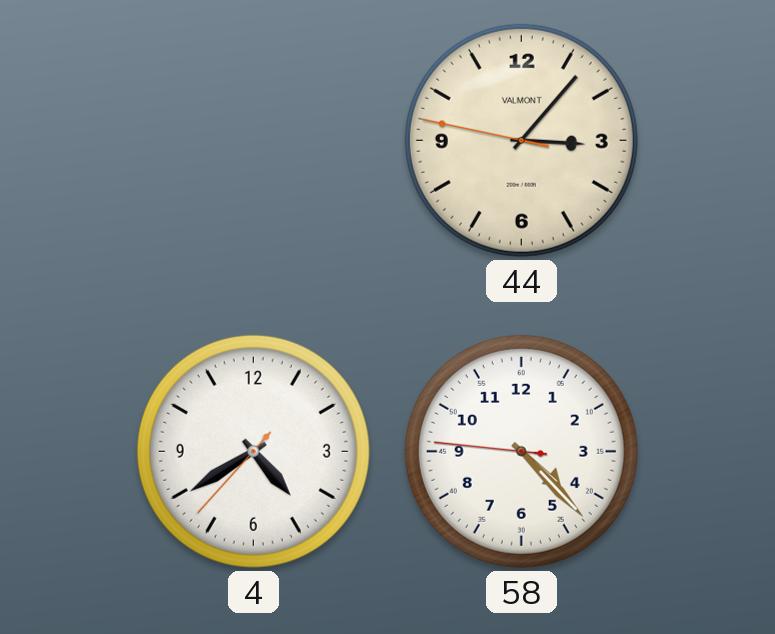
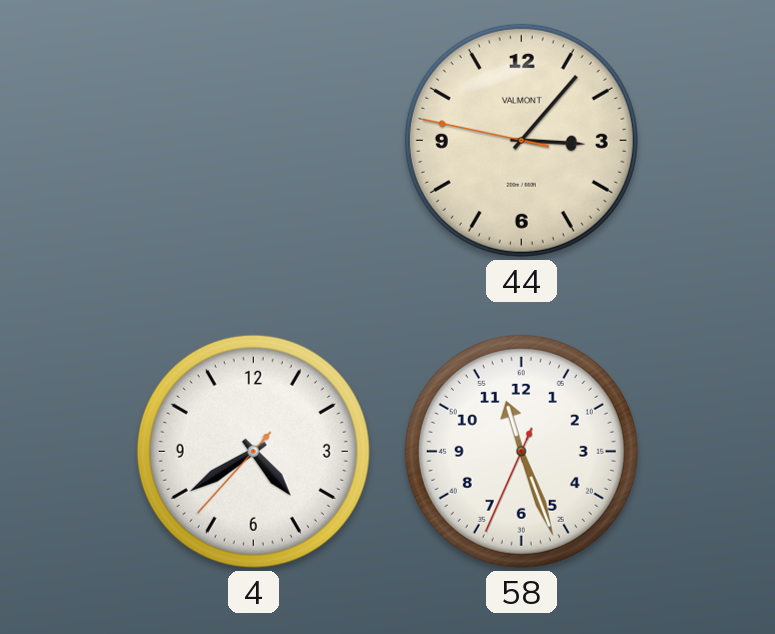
58: 4:22 -> 11:26 (521, 451)
